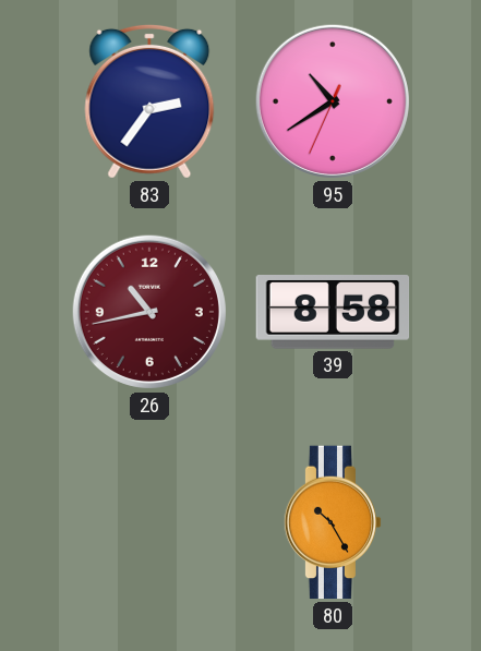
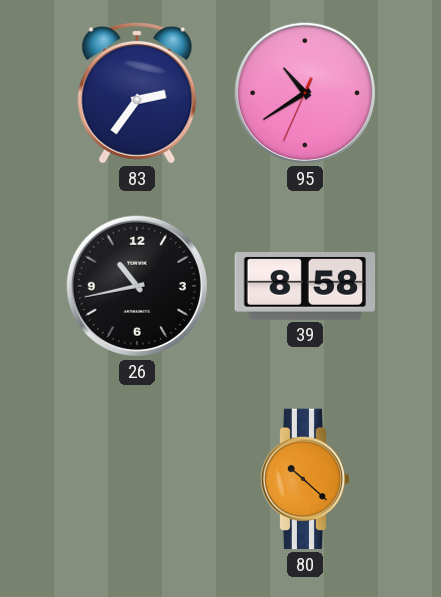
26 dial: burgundy -> black (137, 286)
80: 10:25 -> 10:22 (305, 479)
